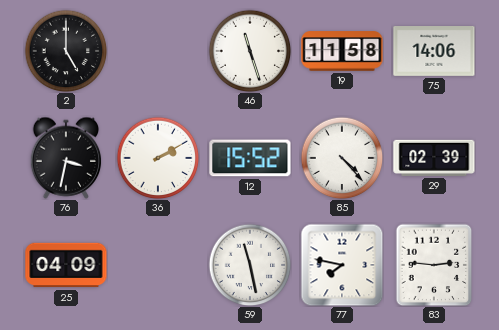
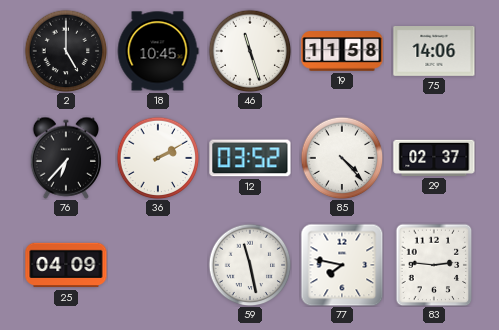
18: none -> 10:45 (158, 51)
76: 3:32 -> 6:37 (66, 158)
12: 15:52 -> 03:52 (250, 158)
29: 02:39 -> 02:37 (434, 158)
